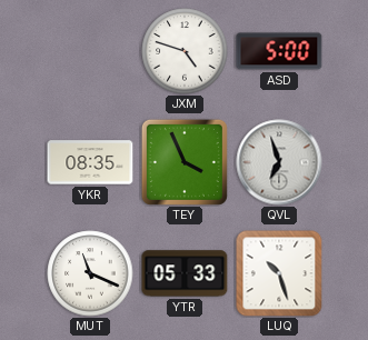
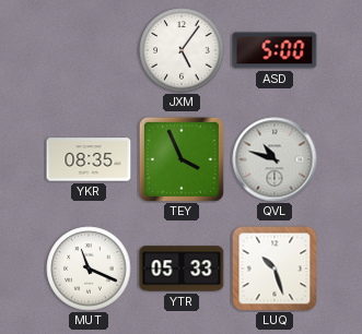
JXM: 4:48 -> 5:06 (182, 50)
QVL: 6:57 -> 10:48 (275, 159)
